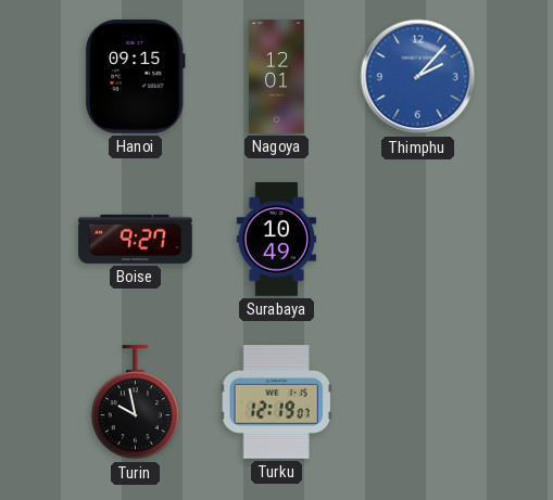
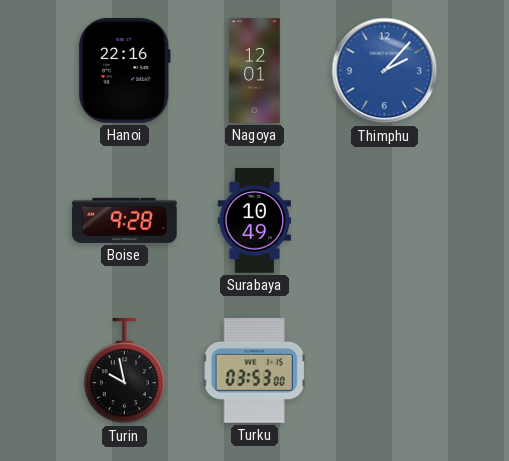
Hanoi: 09:15 -> 22:16 (124, 71)
Boise: 9:27 -> 9:28 (125, 220)
Turku: 12:19 -> 03:53 (254, 371)
